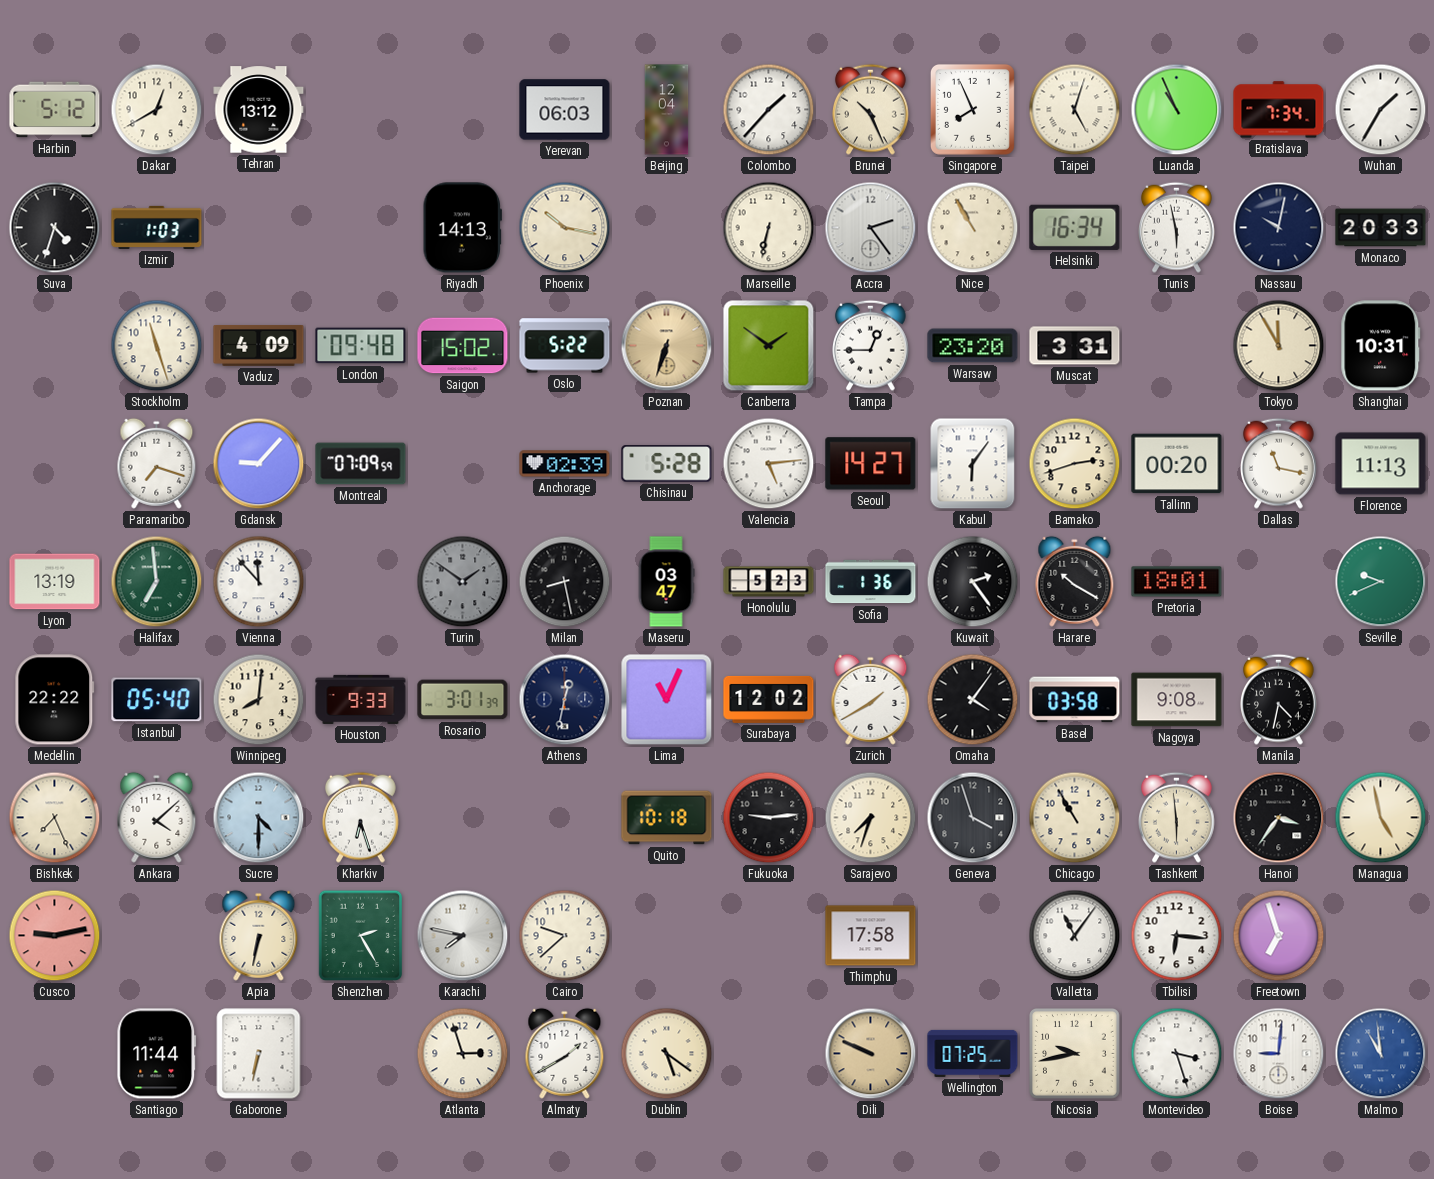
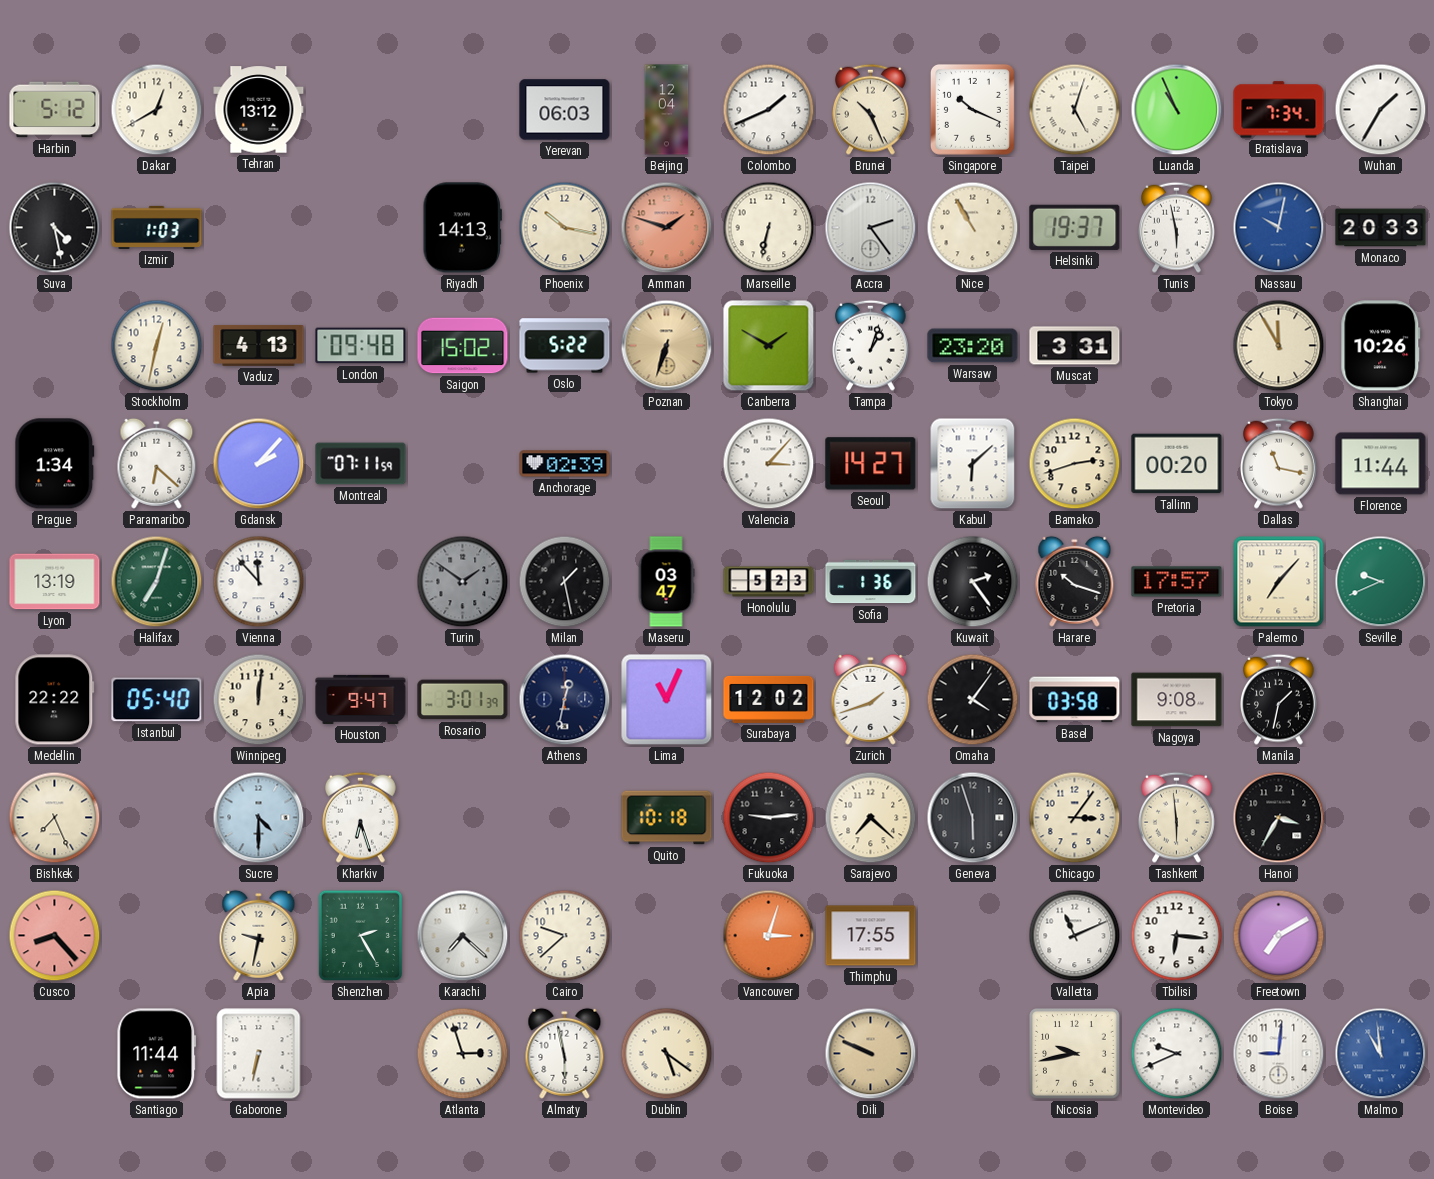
Colombo: 1:37 -> 1:41 (769, 110)
Singapore: 7:56 -> 10:19 (972, 109)
Suva: 4:33 -> 4:28 (55, 228)
Amman: none -> 1:48 (667, 228)
Helsinki: 16:34 -> 19:37 (1075, 227)
Nassau dial: navy -> blue (1279, 228)
Stockholm: 11:27 -> 12:32 (157, 346)
Vaduz: 4:09 -> 4:13 (259, 346)
Canberra: 1:51 -> 1:50 (769, 346)
Tampa: 12:45 -> 1:03 (871, 345)
Shanghai: 10:31 -> 10:26 (1381, 346)
Prague: none -> 1:34 (55, 464)
Paramaribo: 7:18 -> 6:22 (157, 463)
Gdansk: 9:07 -> 2:07 (259, 464)
Montreal: 07:09 -> 07:11 (361, 464)
Chisinau: 5:28 -> none (667, 464)
Valencia: 5:14 -> 3:07 (769, 464)
Kabul: 6:06 -> 6:08 (973, 464)
Florence: 11:13 -> 11:44 (1381, 464)
Halifax: 6:59 -> 7:03 (157, 582)
Milan: 8:28 -> 1:28 (565, 582)
Harare: 10:20 -> 10:18 (1075, 581)
Pretoria: 18:01 -> 17:57 (1177, 582)
Palermo: none -> 7:07 (1279, 582)
Winnipeg: 8:01 -> 12:01 (259, 700)
Houston: 9:33 -> 9:47 (361, 699)
Zurich: 1:40 -> 1:42 (871, 699)
Manila: 4:32 -> 1:32 (1279, 699)
Ankara: 4:08 -> none (157, 817)
Sarajevo: 7:33 -> 7:22 (871, 818)
Geneva: 3:57 -> 5:57 (973, 818)
Chicago: 10:55 -> 3:06 (1075, 818)
Hanoi: 3:36 -> 3:35 (1279, 818)
Managua: 4:58 -> none (1381, 818)
Cusco: 9:13 -> 8:23 (55, 936)
Apia: 6:32 -> 9:32 (259, 935)
Karachi: 7:47 -> 7:22 (463, 936)
Vancouver: none -> 3:03 (769, 936)
Thimphu: 17:58 -> 17:55 (871, 936)
Valletta: 11:06 -> 11:11 (1075, 936)
Freetown: 6:57 -> 7:10 (1279, 936)
Almaty: 1:40 -> 5:58 (565, 1053)
Wellington: 07:25 -> none (973, 1053)
Montevideo: 3:27 -> 9:41 (1177, 1054)
